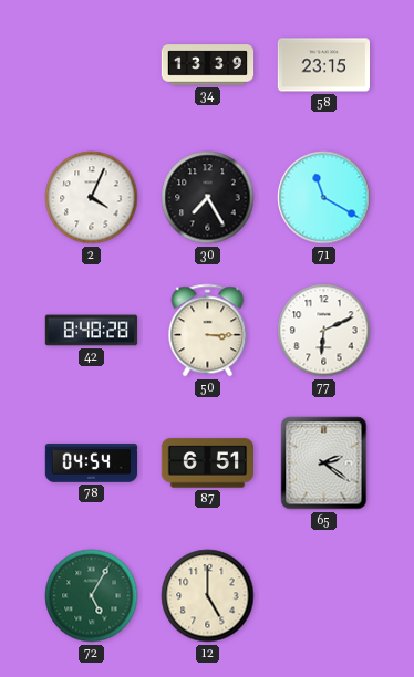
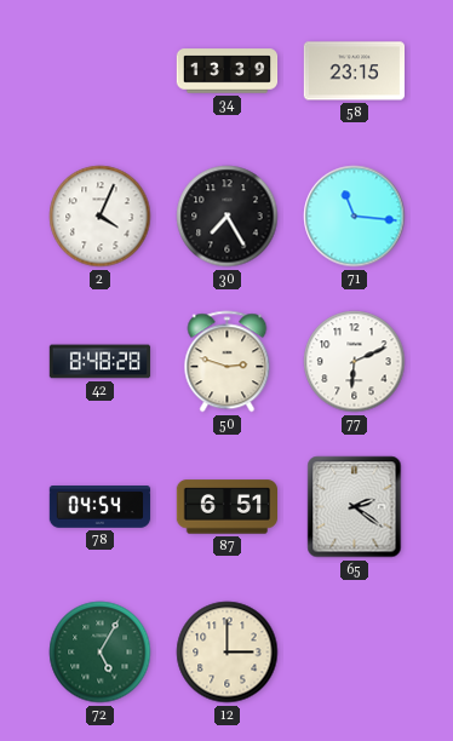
71: 11:20 -> 11:16 (355, 217)
50: 3:15 -> 2:48 (228, 362)
12: 5:00 -> 3:00 (228, 653)
